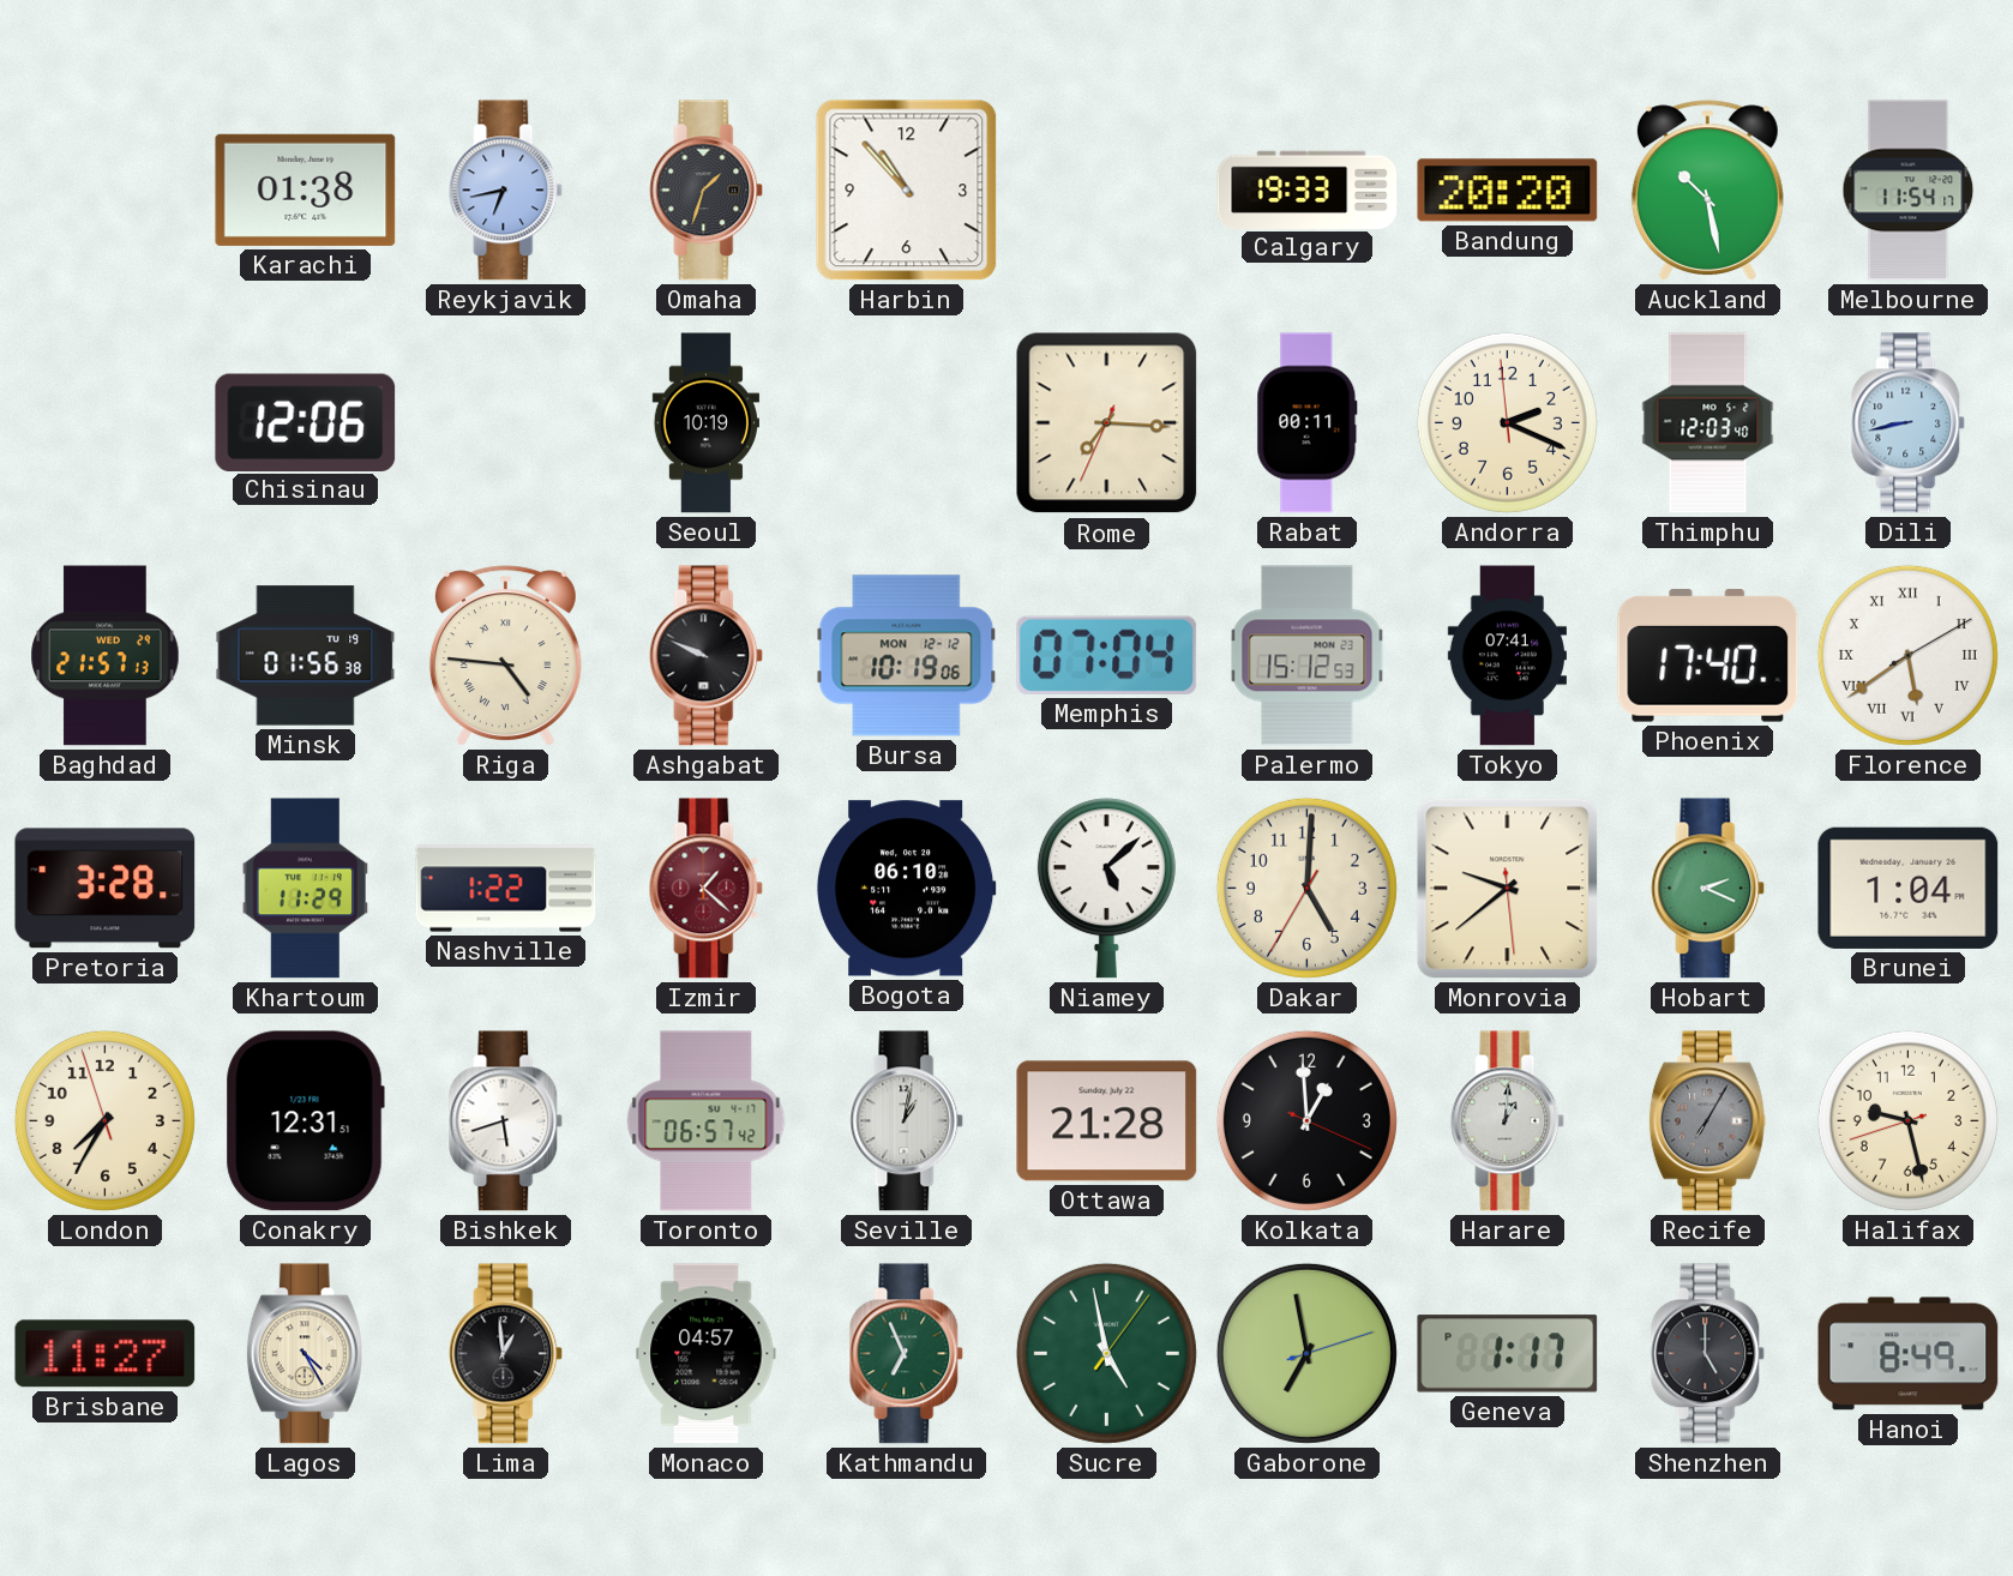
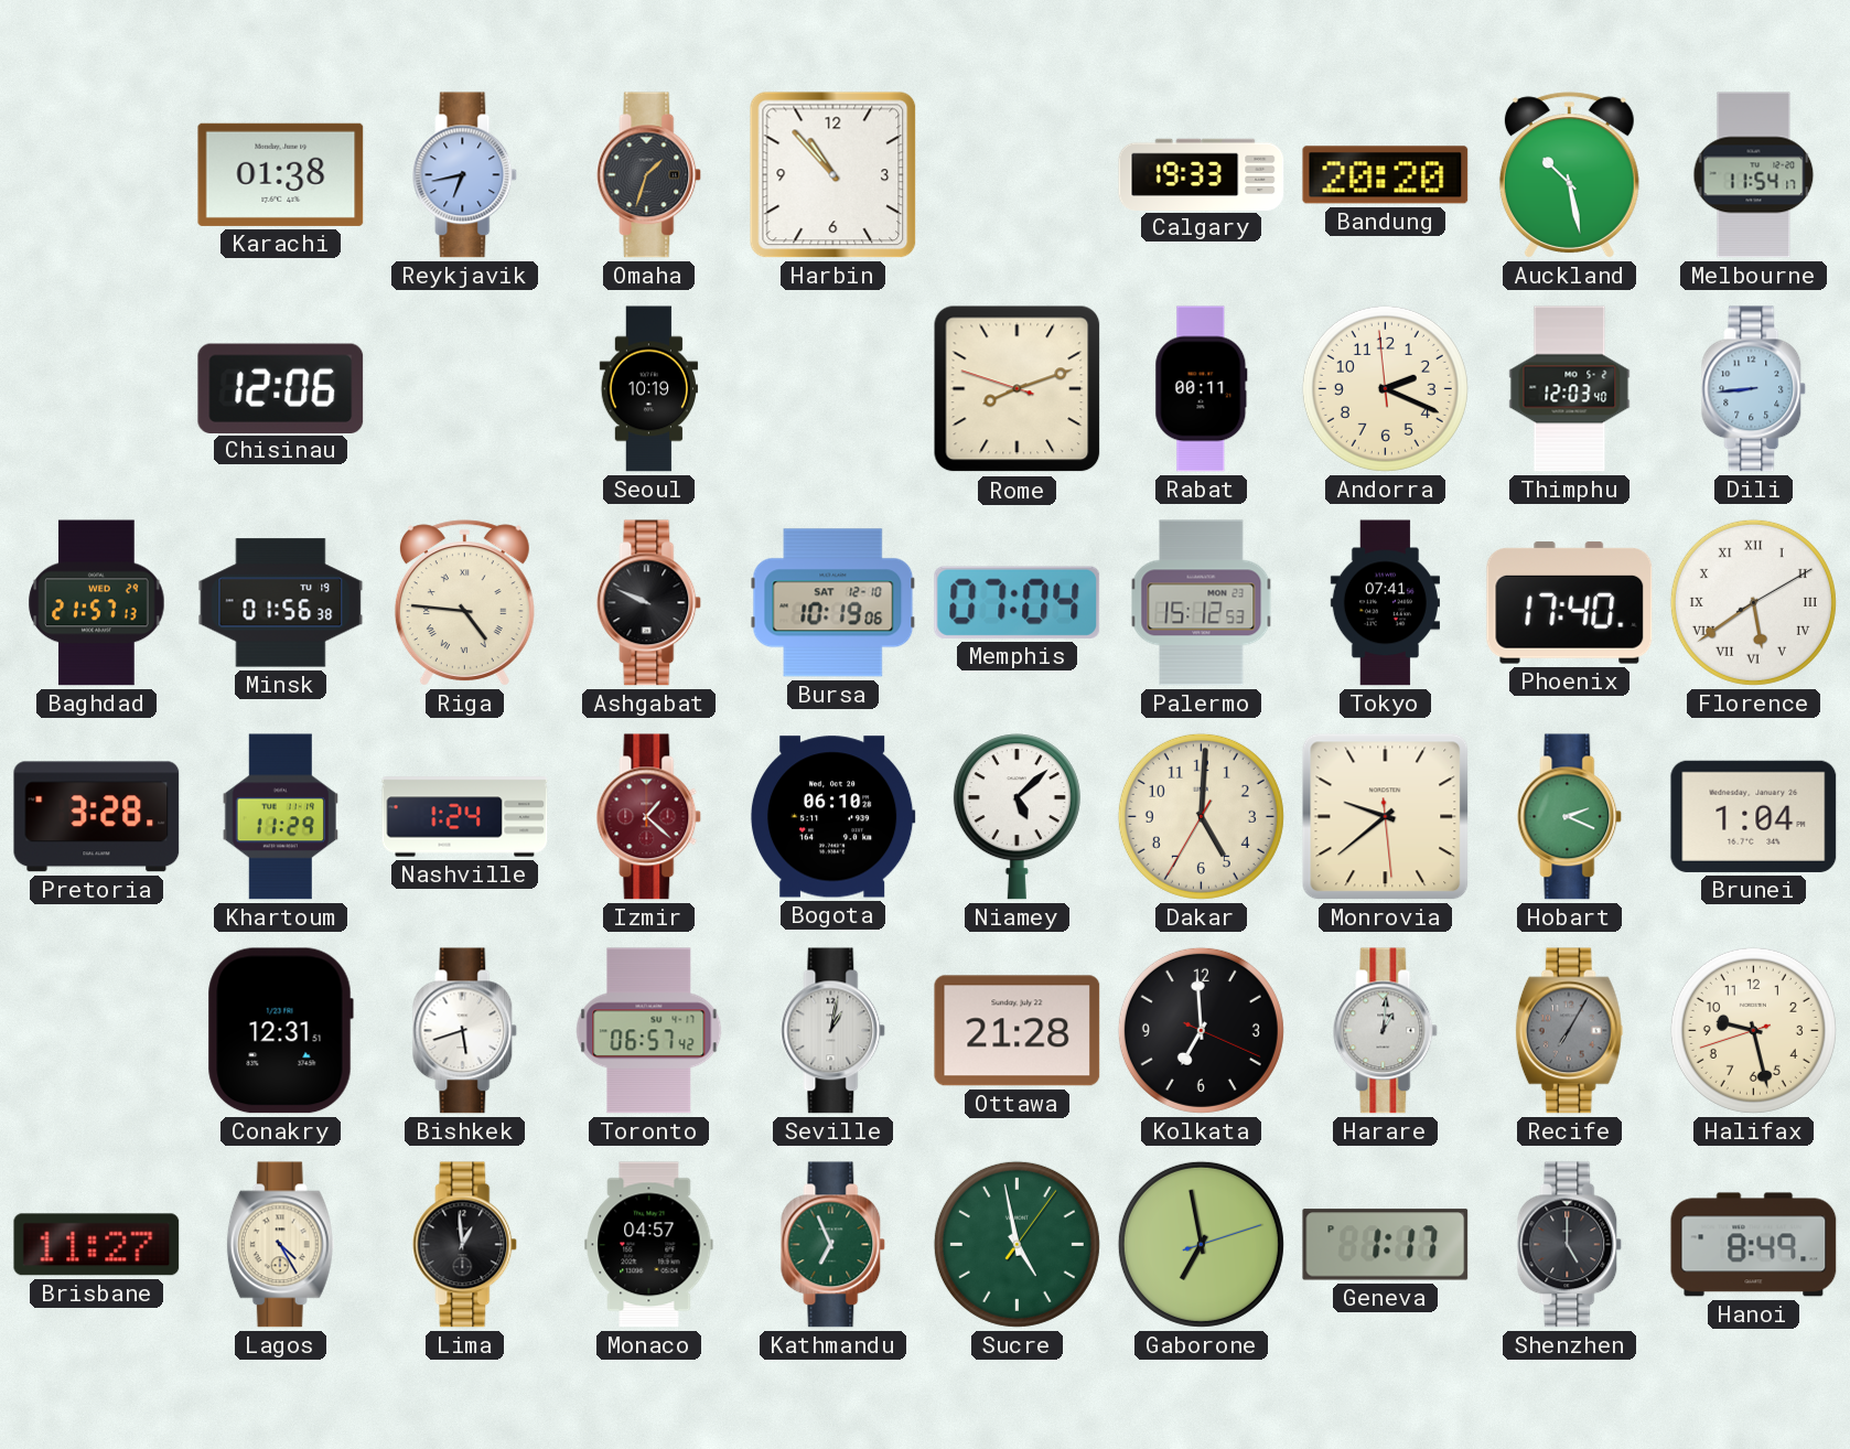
Rome: 7:15 -> 8:11 (1018, 389)
Dili: 8:43 -> 8:44 (1754, 389)
Bursa date: MON 12-12 -> SAT 12-10 (833, 603)
Nashville: 1:22 -> 1:24 (465, 817)
London: 7:34 -> none (104, 1120)
Kolkata: 12:59 -> 6:59 (1201, 1030)
